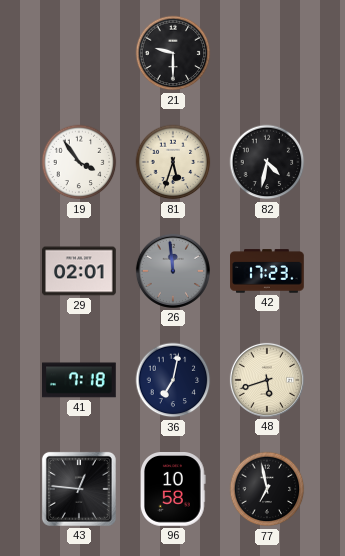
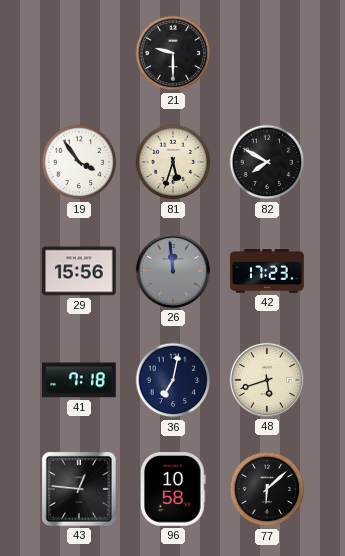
82: 4:32 -> 7:50 (267, 162)
29: 02:01 -> 15:56 (80, 271)
77: 6:58 -> 6:08 (267, 489)
